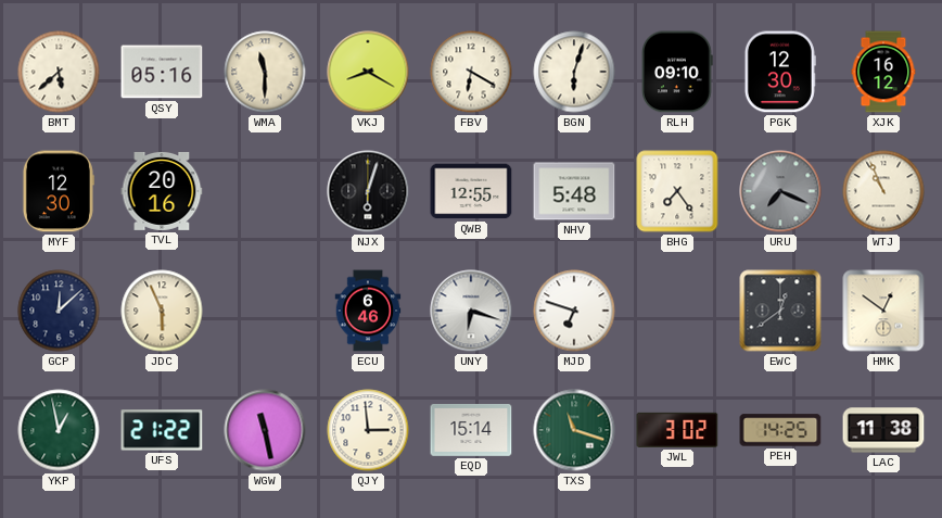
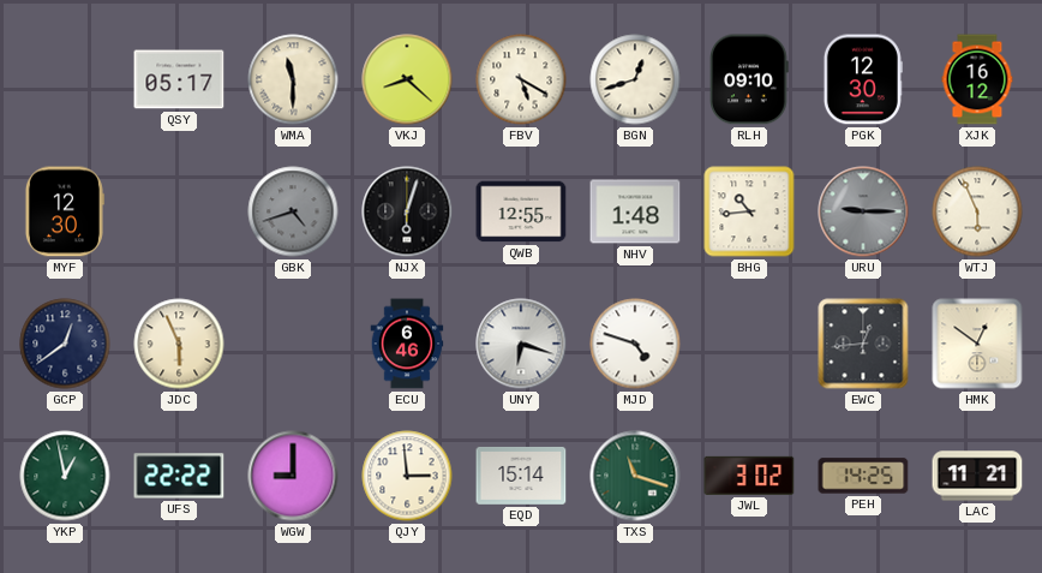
BMT: 5:38 -> none (59, 72)
QSY: 05:16 -> 05:17 (179, 79)
VKJ: 8:20 -> 8:22 (407, 79)
FBV: 6:20 -> 5:20 (521, 79)
BGN: 6:03 -> 12:42 (635, 79)
TVL: 20:16 -> none (162, 191)
GBK: none -> 4:42 (293, 211)
NHV: 5:48 -> 1:48 (635, 211)
BHG: 7:24 -> 10:44 (749, 211)
URU: 7:19 -> 9:15 (863, 211)
WTJ: 10:56 -> 5:56 (977, 211)
GCP: 12:08 -> 12:39 (65, 344)
MJD: 6:48 -> 4:48 (635, 344)
EWC: 12:39 -> 12:44 (863, 344)
UFS: 21:22 -> 22:22 (179, 476)
WGW: 11:28 -> 9:00 (293, 476)
LAC: 11:38 -> 11:21 (977, 476)
